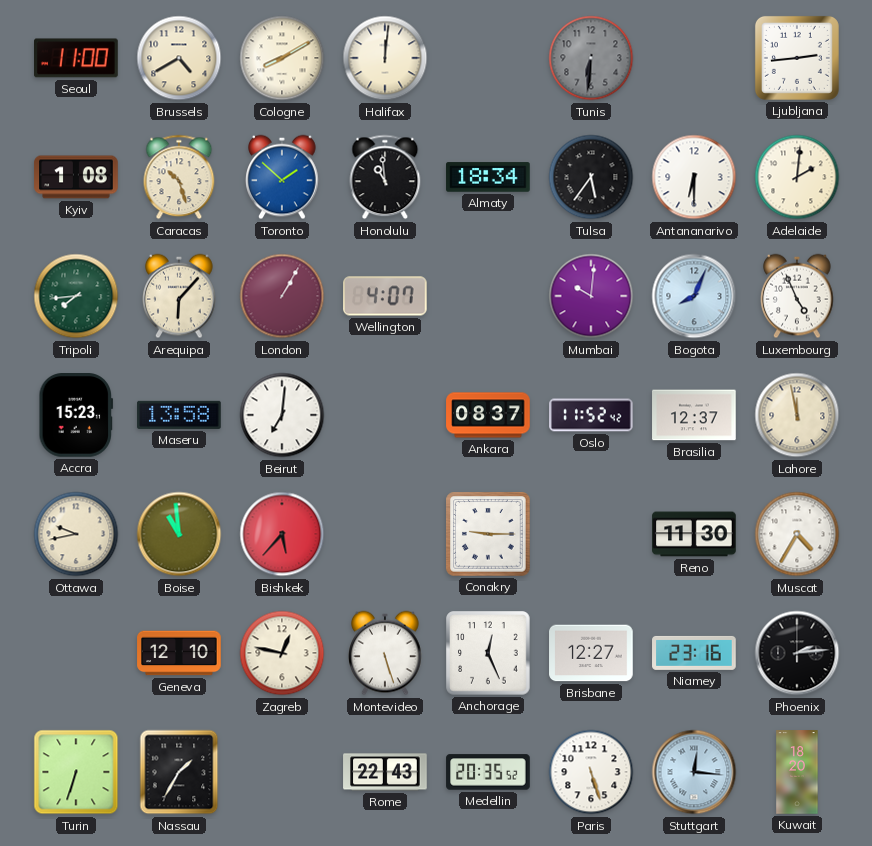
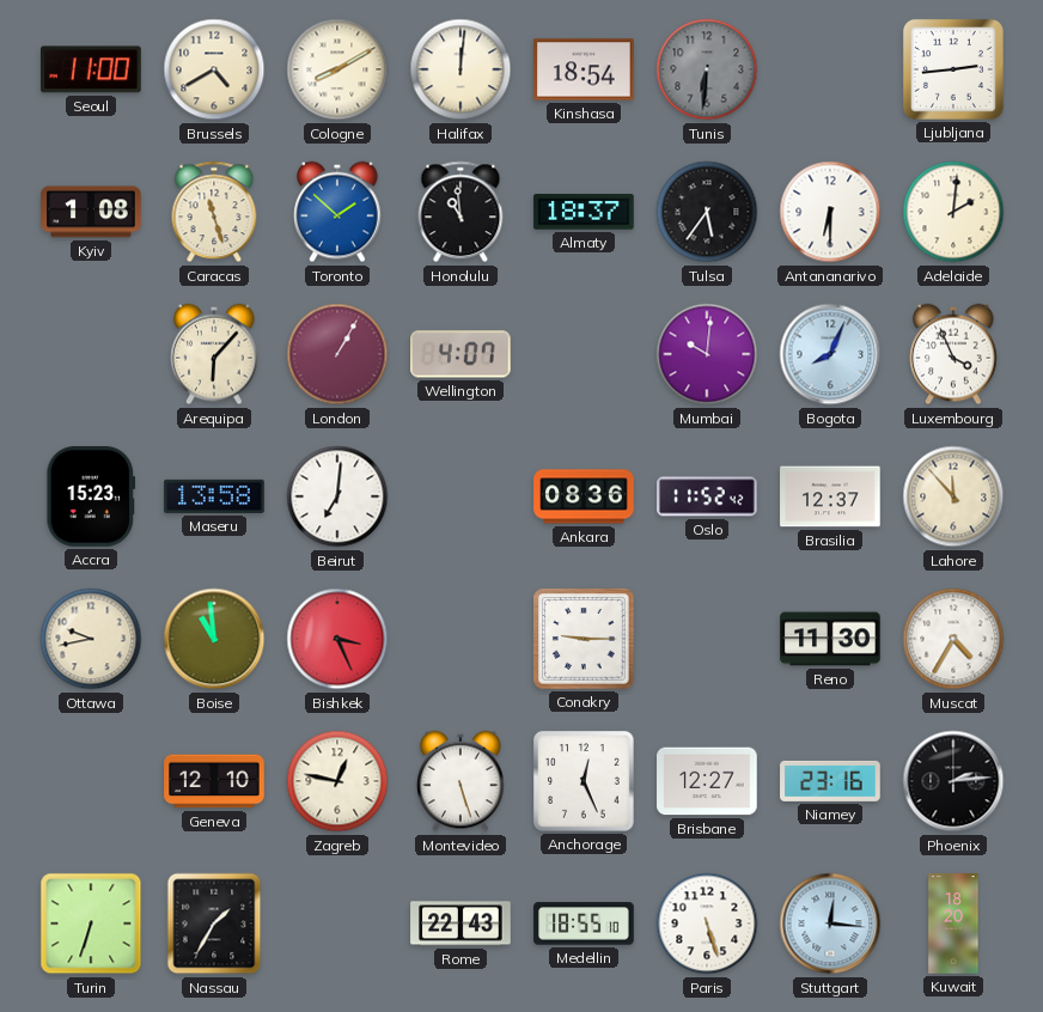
Kinshasa: none -> 18:54 (584, 69)
Caracas: 10:27 -> 11:27 (214, 212)
Almaty: 18:34 -> 18:37 (584, 212)
Tripoli: 7:44 -> none (76, 296)
Luxembourg: 4:56 -> 3:56 (953, 354)
Ankara: 08:37 -> 08:36 (584, 496)
Lahore: 11:58 -> 11:53 (953, 496)
Bishkek: 5:37 -> 3:26 (337, 639)
Medellin: 20:35 -> 18:55 (584, 923)
